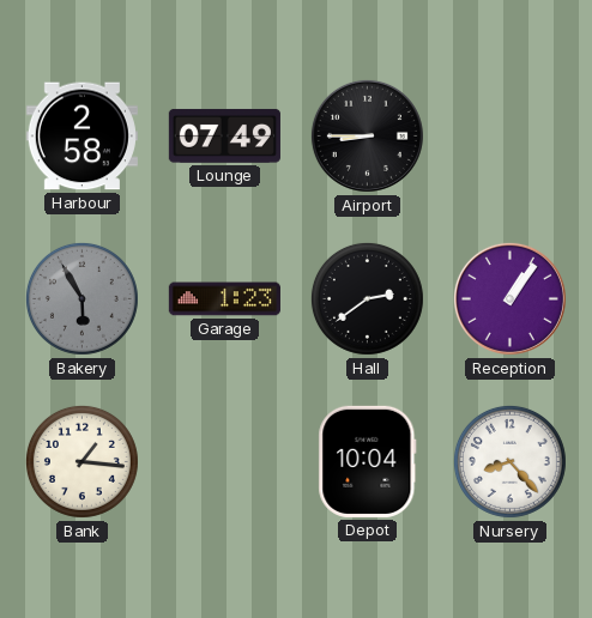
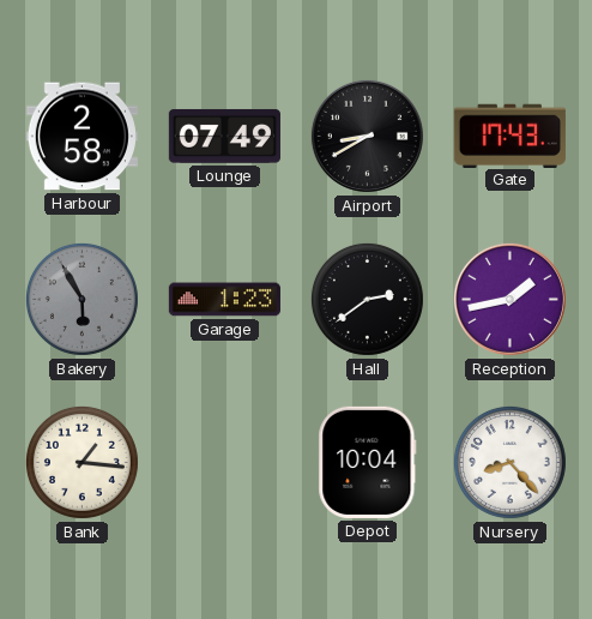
Airport: 8:45 -> 8:40 (367, 136)
Gate: none -> 17:43 (509, 136)
Reception: 1:06 -> 1:43 (509, 299)
